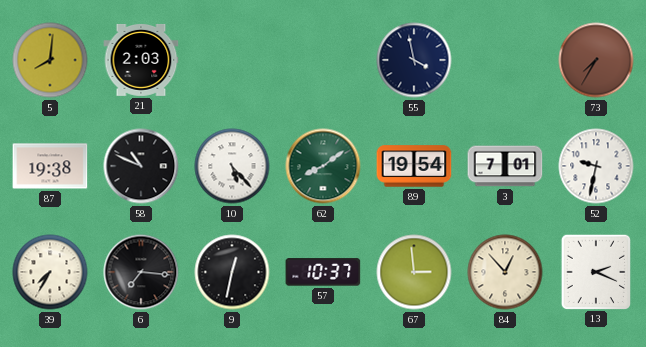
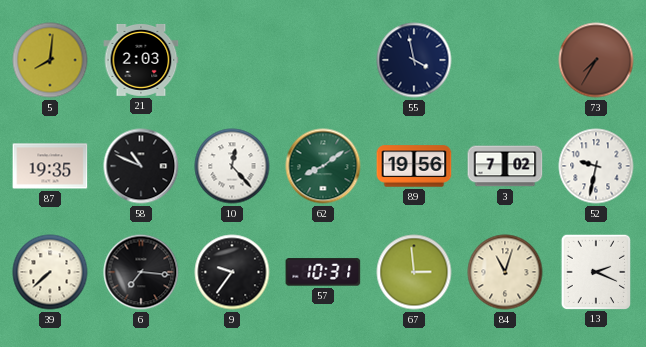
87: 19:38 -> 19:35 (50, 166)
10: 5:23 -> 12:23 (232, 166)
89: 19:54 -> 19:56 (414, 166)
3: 7:01 -> 7:02 (505, 166)
39: 7:35 -> 7:38 (50, 272)
9: 12:32 -> 9:36 (232, 272)
57: 10:37 -> 10:31 (323, 272)
84: 12:53 -> 11:03 (505, 272)
